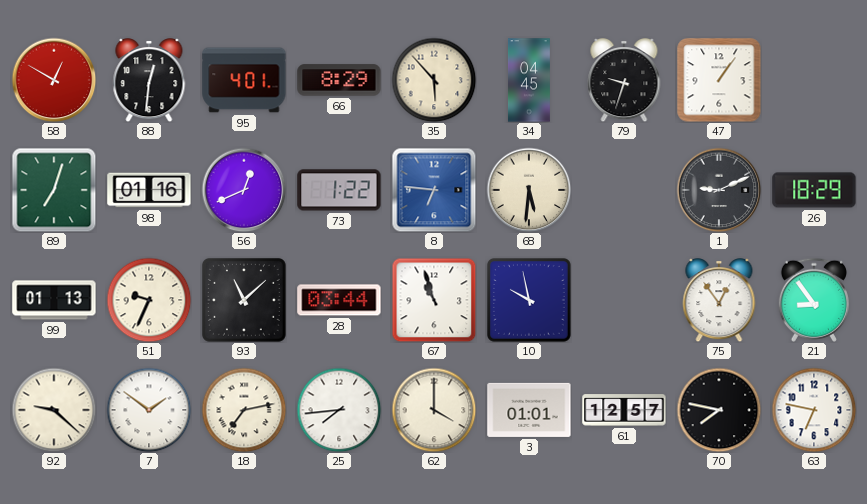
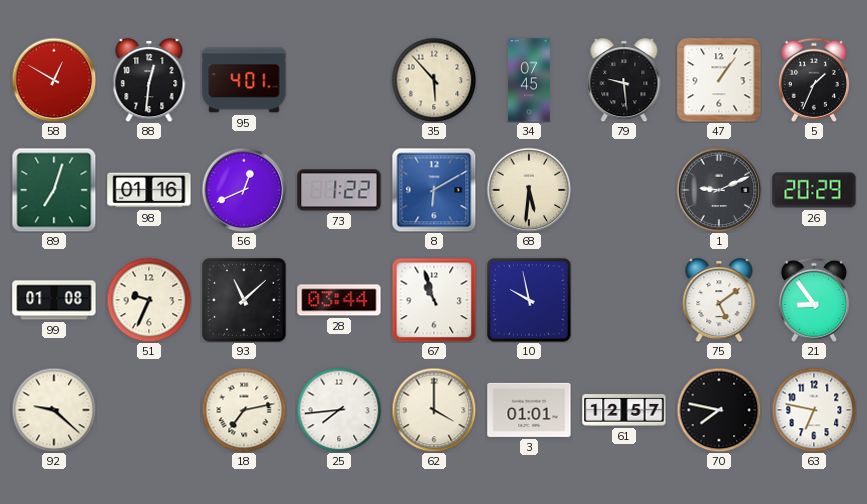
66: 8:29 -> none (339, 80)
34: 04:45 -> 07:45 (529, 80)
79: 9:33 -> 9:29 (624, 81)
5: none -> 1:34 (814, 80)
8: 6:46 -> 6:10 (434, 190)
26: 18:29 -> 20:29 (814, 190)
99: 01:13 -> 01:08 (54, 300)
75: 12:54 -> 5:09 (719, 301)
7: 1:51 -> none (149, 410)
